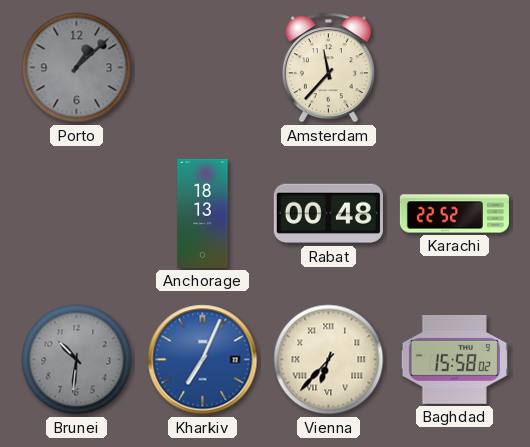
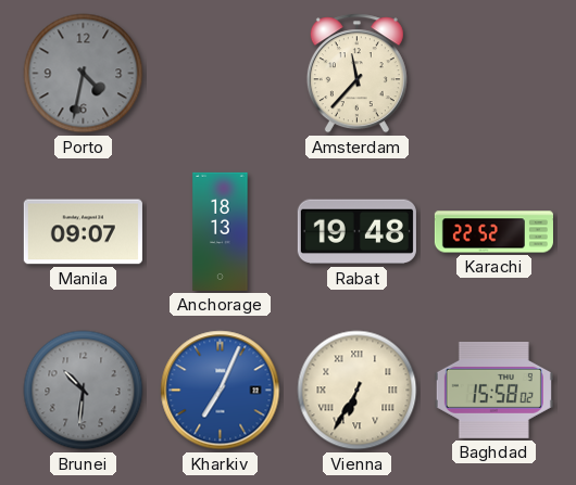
Porto: 1:08 -> 4:32 (84, 74)
Manila: none -> 09:07 (83, 232)
Rabat: 00:48 -> 19:48 (356, 232)
Vienna: 6:37 -> 6:35 (358, 391)
